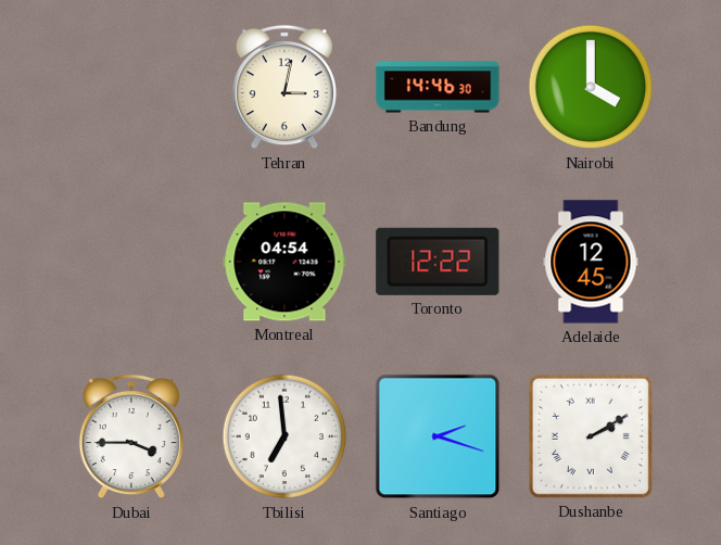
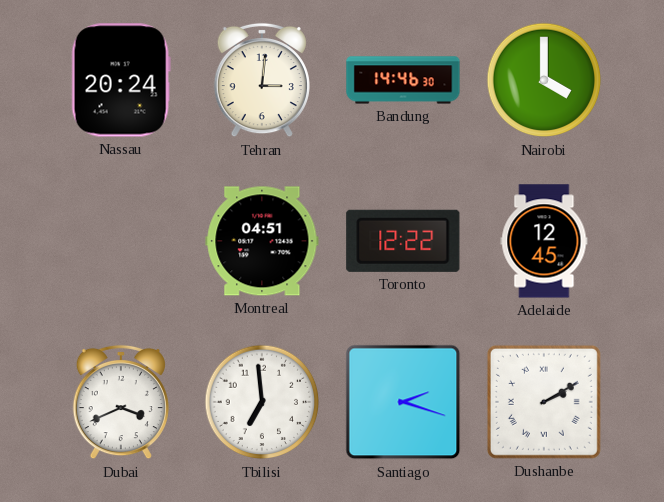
Nassau: none -> 20:24 (121, 80)
Tehran: 3:02 -> 3:01 (262, 80)
Montreal: 04:54 -> 04:51 (262, 241)
Dubai: 3:45 -> 3:41 (121, 402)
